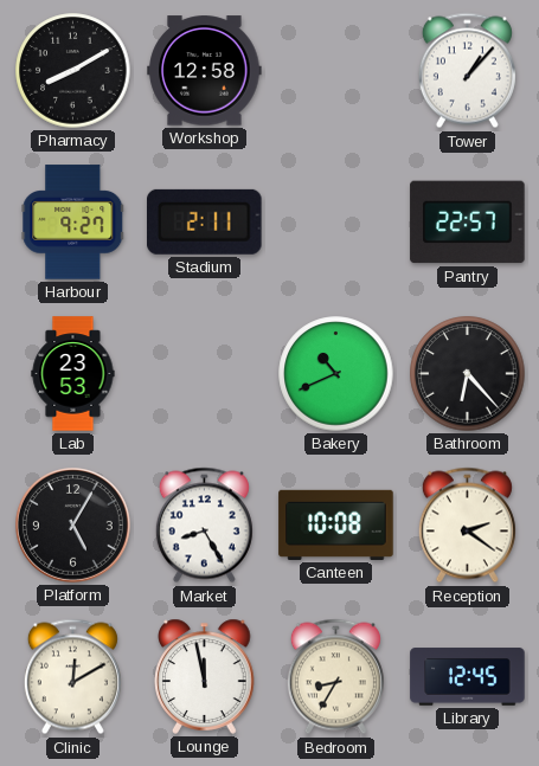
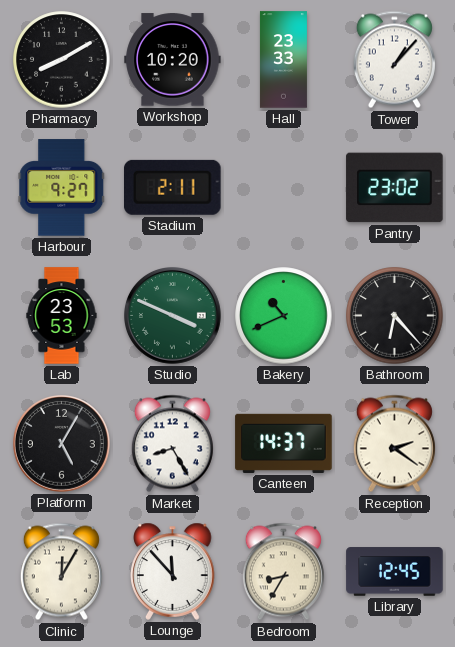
Workshop: 12:58 -> 10:20 (173, 60)
Hall: none -> 23:33 (283, 60)
Pantry: 22:57 -> 23:02 (395, 188)
Studio: none -> 3:49 (173, 316)
Canteen: 10:08 -> 14:37 (284, 443)
Clinic: 12:10 -> 12:05 (61, 572)
Lounge: 11:58 -> 11:53 (173, 571)
